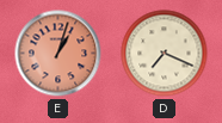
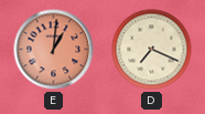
E: 1:03 -> 1:01 (54, 50)
